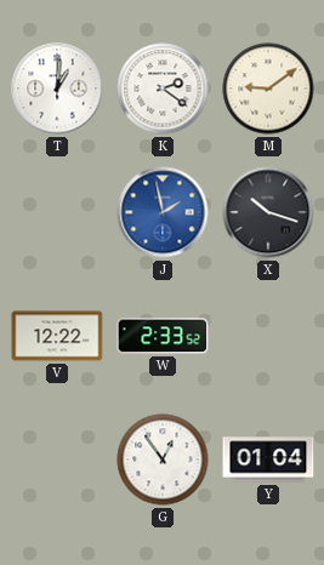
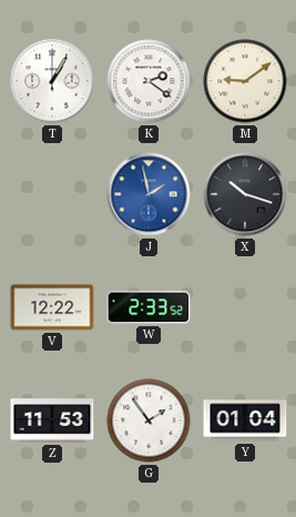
T: 1:01 -> 1:05 (52, 81)
Z: none -> 11:53 (52, 420)
G: 12:54 -> 1:54 (149, 420)
